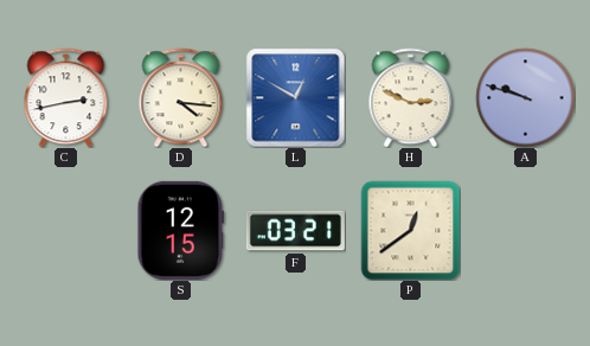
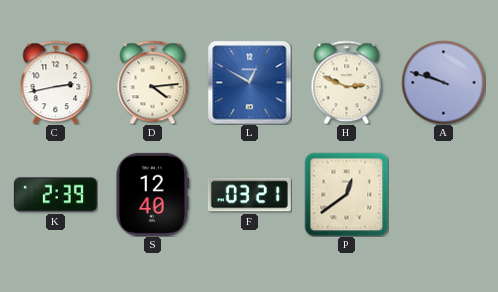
D: 4:16 -> 4:14 (153, 82)
K: none -> 2:39 (55, 195)
S: 12:15 -> 12:40 (153, 194)
